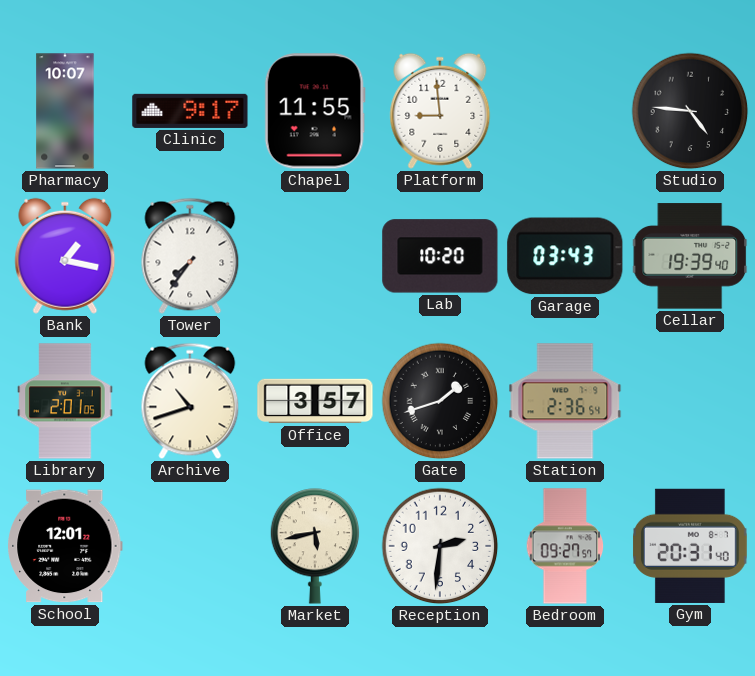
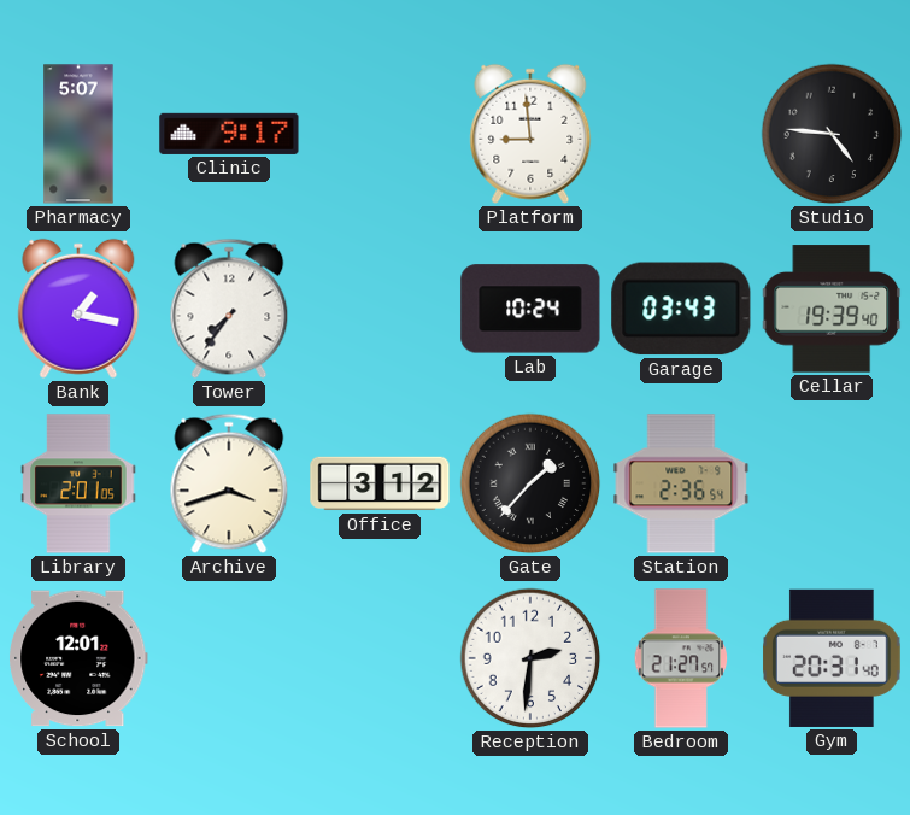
Pharmacy: 10:07 -> 5:07 (78, 134)
Chapel: 11:55 -> none (315, 111)
Lab: 10:20 -> 10:24 (530, 309)
Archive: 10:42 -> 3:42 (229, 483)
Office: 3:57 -> 3:12 (380, 483)
Gate: 1:42 -> 1:37 (530, 483)
Market: 5:43 -> none (315, 546)
Bedroom: 09:27 -> 21:27 (681, 658)
